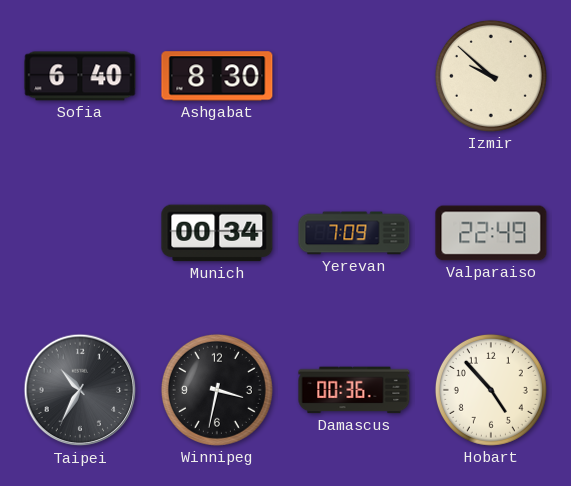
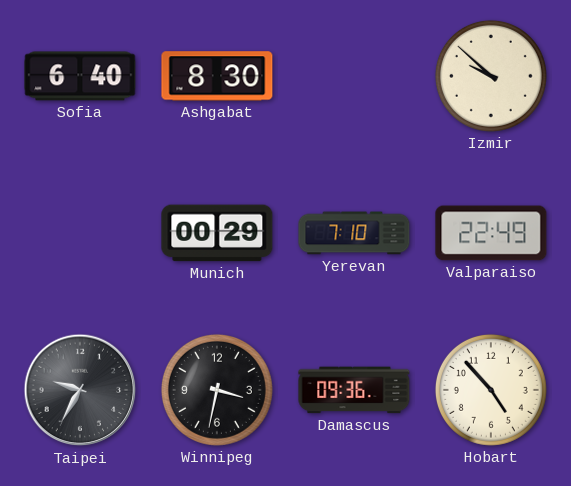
Munich: 00:34 -> 00:29 (217, 233)
Yerevan: 7:09 -> 7:10 (354, 233)
Taipei: 10:35 -> 9:35 (80, 390)
Damascus: 00:36 -> 09:36 (354, 390)
